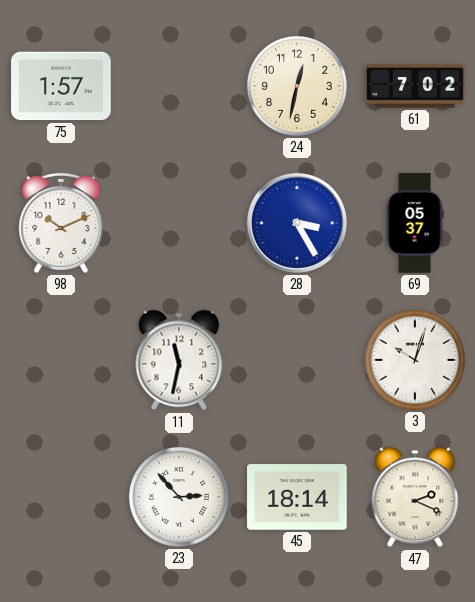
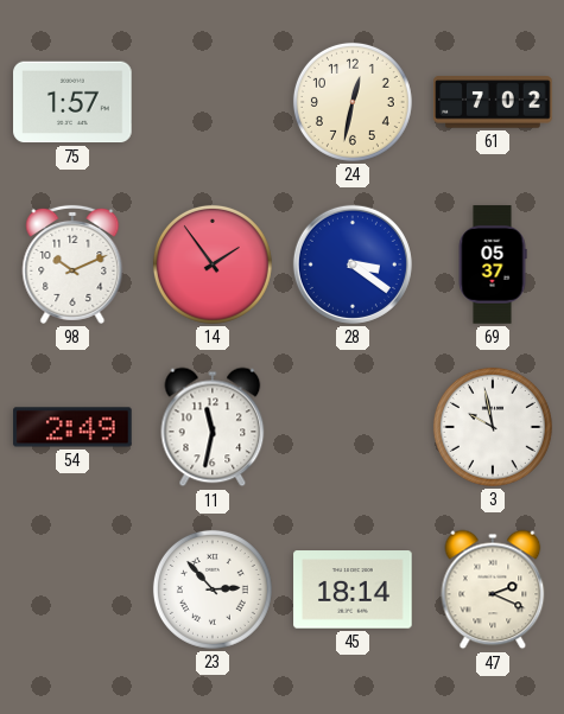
14: none -> 1:54 (213, 264)
28: 3:25 -> 3:21 (353, 264)
54: none -> 2:49 (72, 427)
3: 10:03 -> 9:58 (493, 427)
